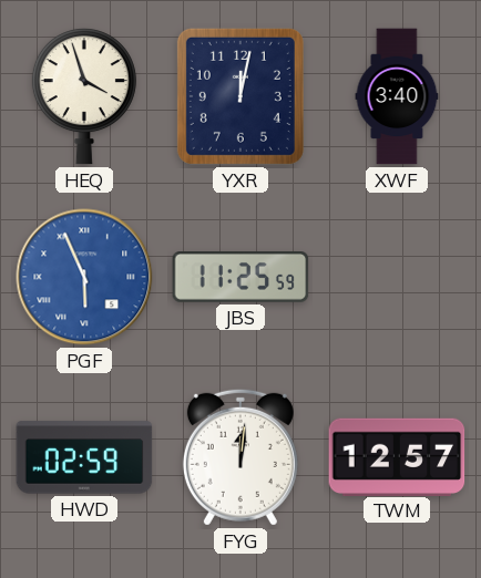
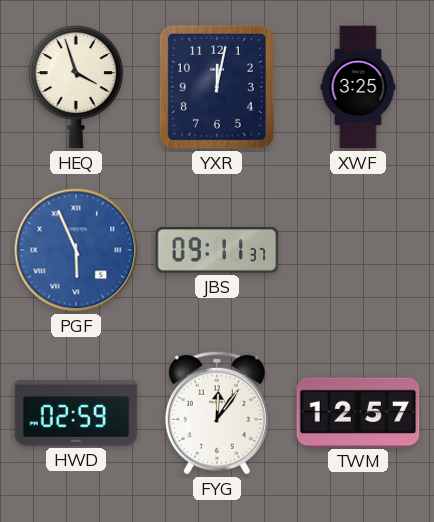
XWF: 3:40 -> 3:25 (358, 87)
JBS: 11:25 -> 09:11 (217, 251)
FYG: 12:01 -> 12:06 (217, 413)
